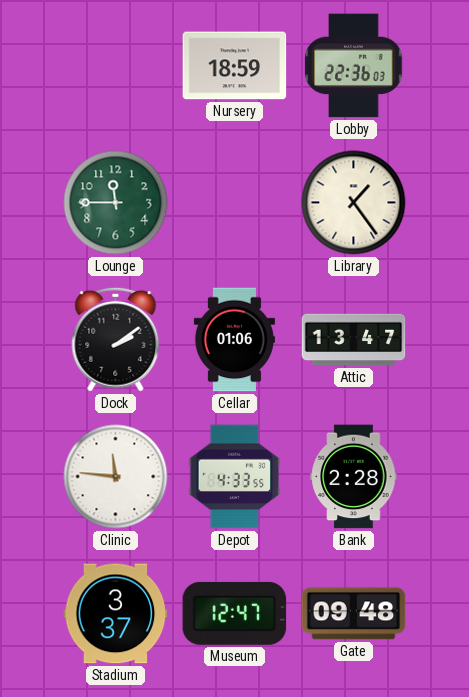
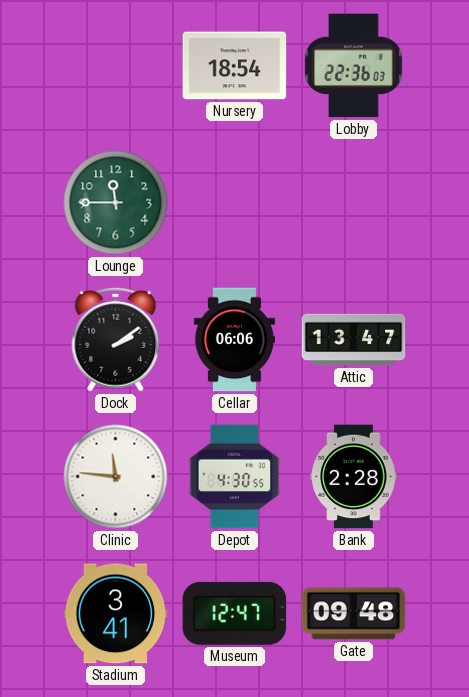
Nursery: 18:59 -> 18:54 (235, 66)
Library: 1:24 -> none (354, 203)
Cellar: 01:06 -> 06:06 (234, 340)
Depot: 4:33 -> 4:30 (235, 477)
Stadium: 3:37 -> 3:41 (116, 614)
